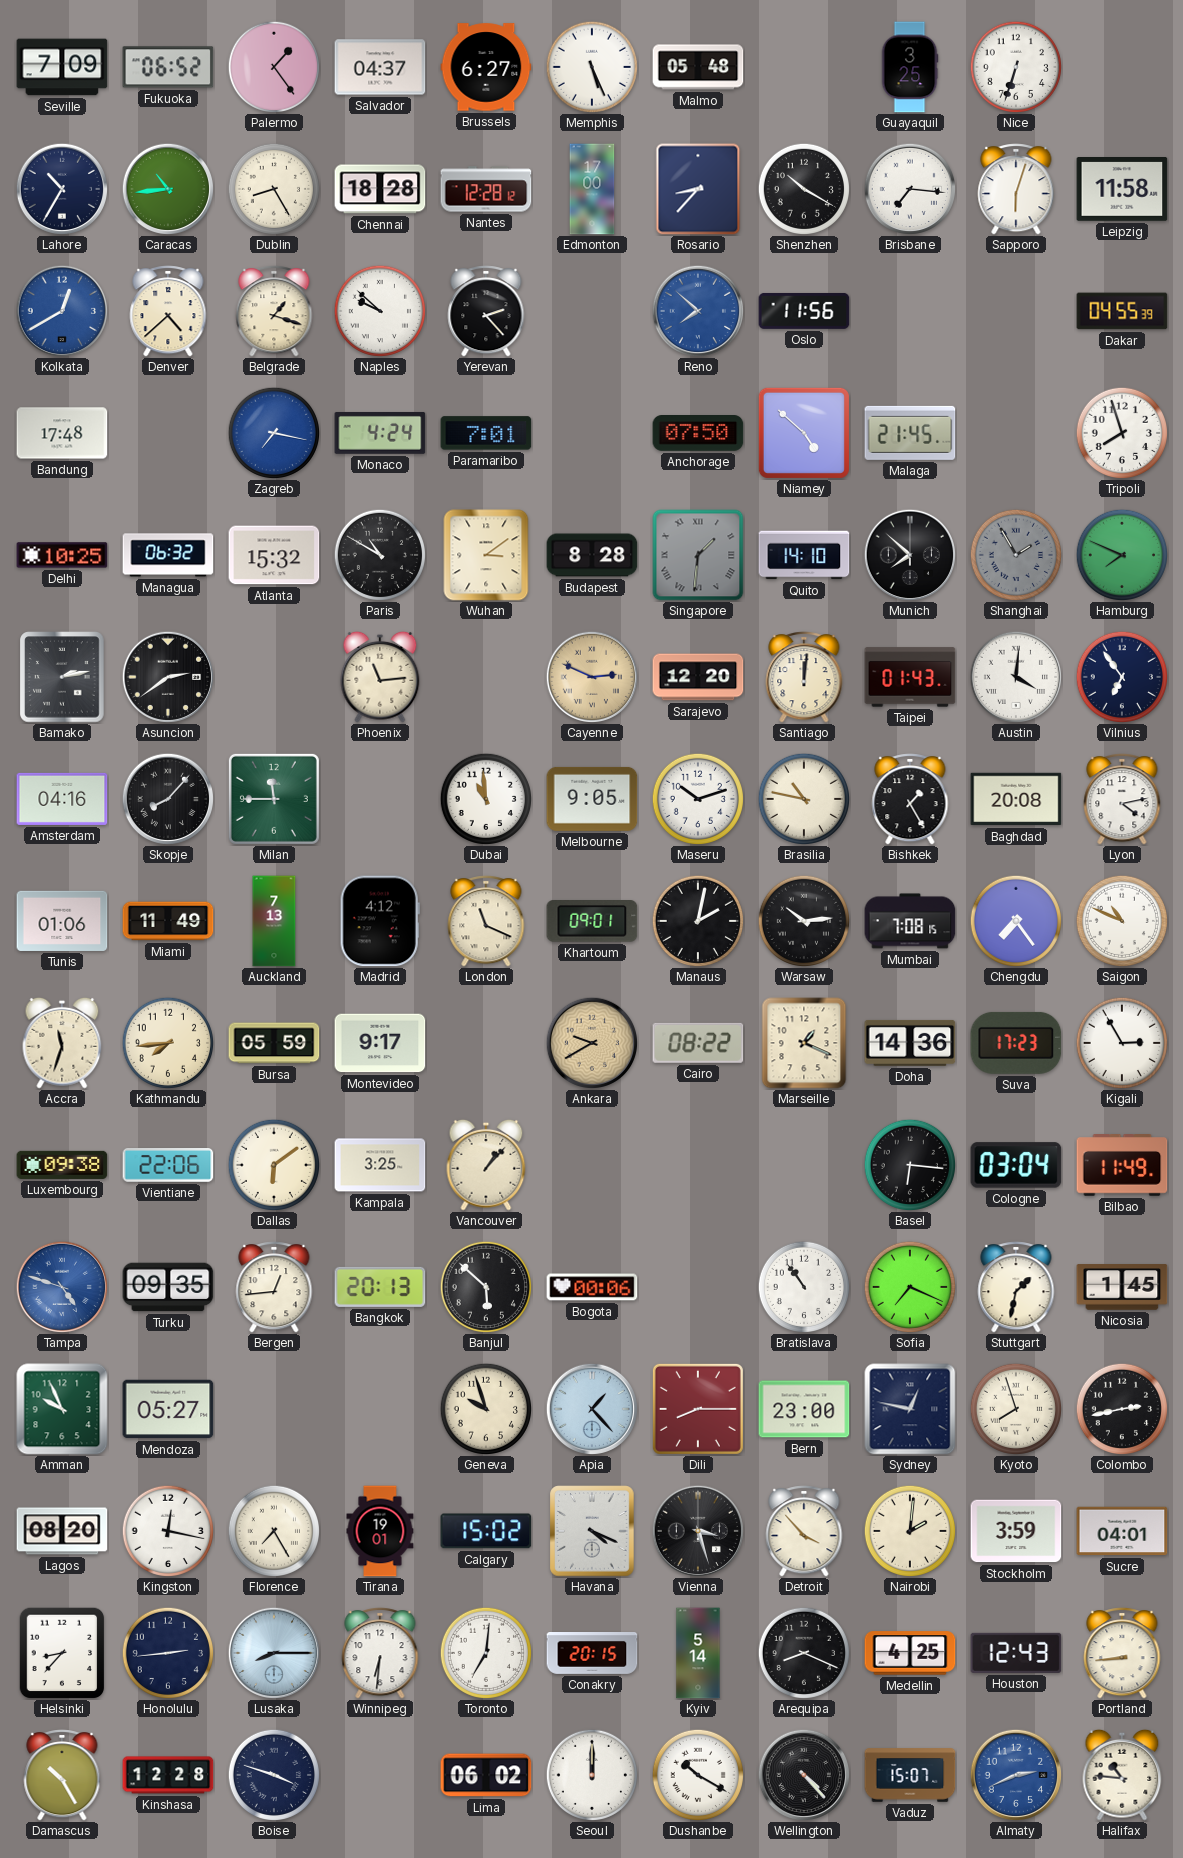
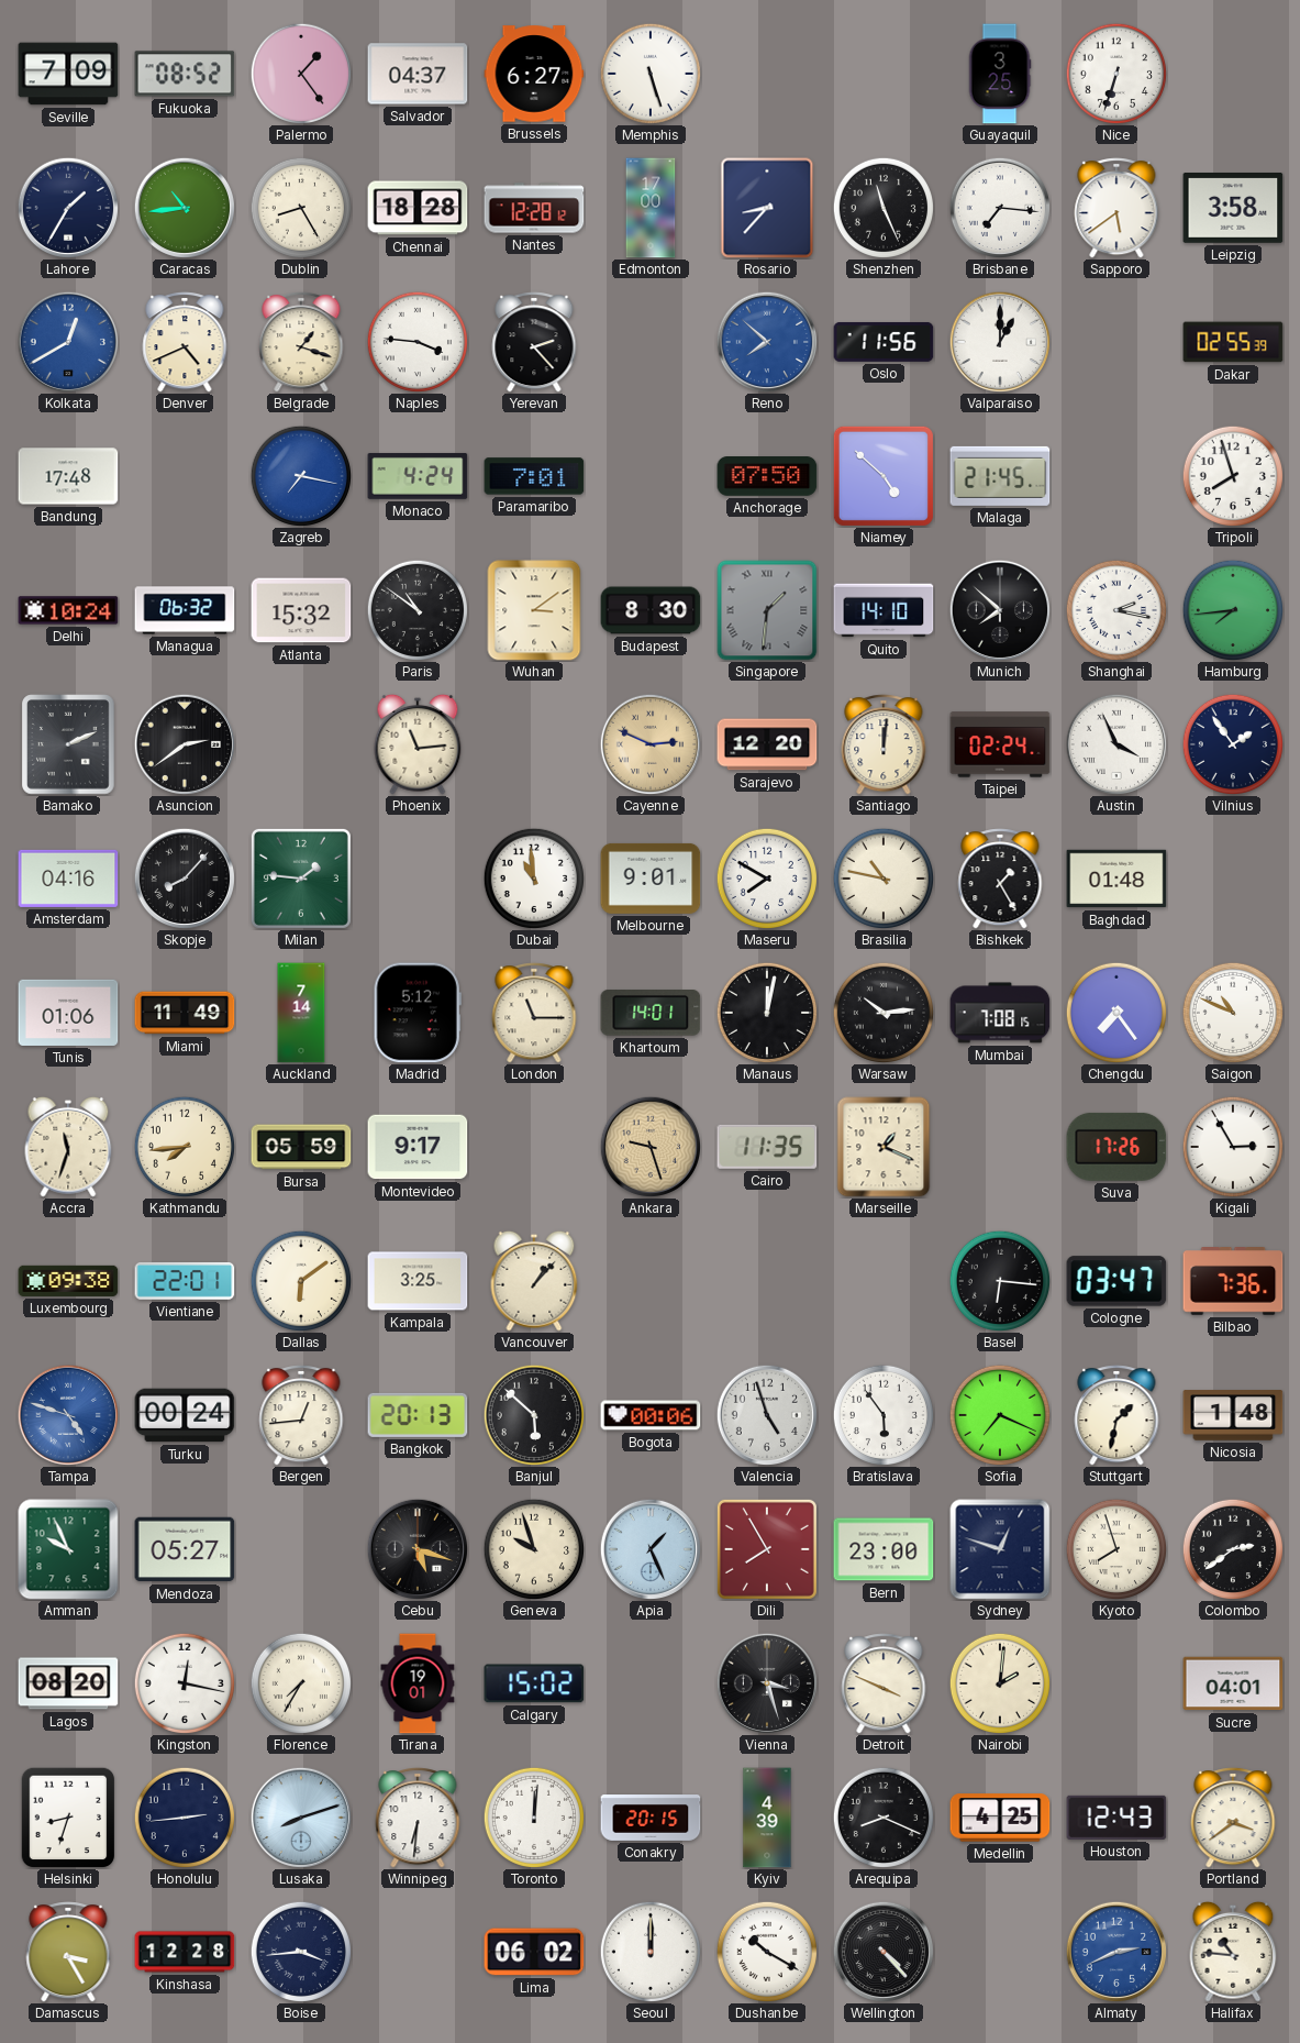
Fukuoka: 06:52 -> 08:52 (185, 74)
Memphis: 5:26 -> 5:27 (649, 73)
Malmo: 05:48 -> none (698, 67)
Lahore: 10:35 -> 1:35 (67, 207)
Shenzhen: 10:20 -> 11:26 (882, 207)
Sapporo: 6:03 -> 5:39 (1116, 209)
Leipzig: 11:58 -> 3:58 (1233, 209)
Denver: 4:38 -> 4:41 (185, 343)
Naples: 9:52 -> 3:46 (416, 341)
Valparaiso: none -> 1:00 (999, 341)
Dakar: 04:55 -> 02:55 (1233, 342)
Delhi: 10:25 -> 10:24 (68, 610)
Paris: 10:50 -> 10:51 (416, 609)
Budapest: 8:28 -> 8:30 (651, 610)
Shanghai: 1:55 -> 2:17 (1115, 609)
Shanghai dial: grey -> white (1115, 609)
Hamburg: 7:49 -> 7:44 (1232, 609)
Bamako: 2:13 -> 2:11 (68, 744)
Taipei: 01:43 -> 02:24 (1000, 744)
Austin: 4:01 -> 3:56 (1115, 743)
Vilnius: 6:54 -> 1:54 (1232, 743)
Milan: 11:45 -> 1:46 (301, 879)
Melbourne: 9:05 -> 9:01 (651, 879)
Maseru: 10:12 -> 7:50 (766, 877)
Baghdad: 20:08 -> 01:48 (1116, 879)
Lyon: 4:13 -> none (1122, 800)
Auckland: 7:13 -> 7:14 (301, 1013)
Madrid: 4:12 -> 5:12 (418, 1013)
London: 11:19 -> 11:15 (534, 1014)
Khartoum: 09:01 -> 14:01 (651, 1014)
Manaus: 2:02 -> 12:02 (766, 1012)
Ankara: 9:40 -> 9:27 (649, 1146)
Cairo: 08:22 -> 11:35 (767, 1147)
Doha: 14:36 -> none (910, 1043)
Suva: 17:23 -> 17:26 (1116, 1147)
Vientiane: 22:06 -> 22:01 (185, 1282)
Cologne: 03:04 -> 03:47 (1116, 1281)
Bilbao: 11:49 -> 7:36 (1233, 1282)
Turku: 09:35 -> 00:24 (185, 1415)
Valencia: none -> 4:57 (766, 1414)
Bratislava: 10:54 -> 5:54 (882, 1414)
Nicosia: 1:45 -> 1:48 (1233, 1415)
Cebu: none -> 5:18 (416, 1548)
Apia: 1:23 -> 1:26 (649, 1548)
Dili: 8:15 -> 7:55 (767, 1549)
Sydney: 12:47 -> 12:48 (1000, 1549)
Colombo: 2:43 -> 2:39 (1232, 1548)
Florence: 7:25 -> 7:35 (300, 1682)
Havana: 4:19 -> none (592, 1531)
Detroit: 3:53 -> 3:49 (884, 1685)
Stockholm: 3:59 -> none (1016, 1531)
Helsinki: 8:37 -> 8:33 (68, 1818)
Lusaka: 8:15 -> 8:12 (300, 1816)
Toronto: 7:01 -> 12:01 (533, 1816)
Kyiv: 5:14 -> 4:39 (767, 1818)
Portland: 8:44 -> 3:39 (1233, 1819)
Damascus: 10:25 -> 3:25 (68, 1953)
Boise: 3:48 -> 3:44 (300, 1951)
Vaduz: 15:07 -> none (910, 1775)
